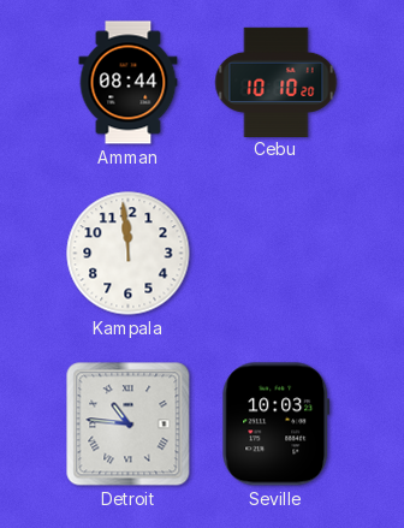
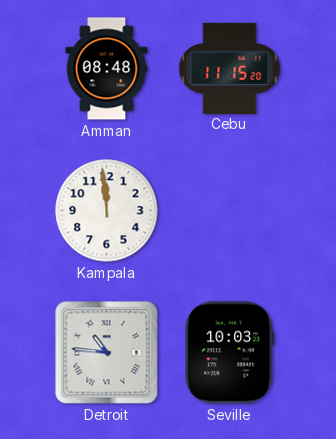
Amman: 08:44 -> 08:48 (107, 69)
Cebu: 10:10 -> 11:15 (230, 68)
